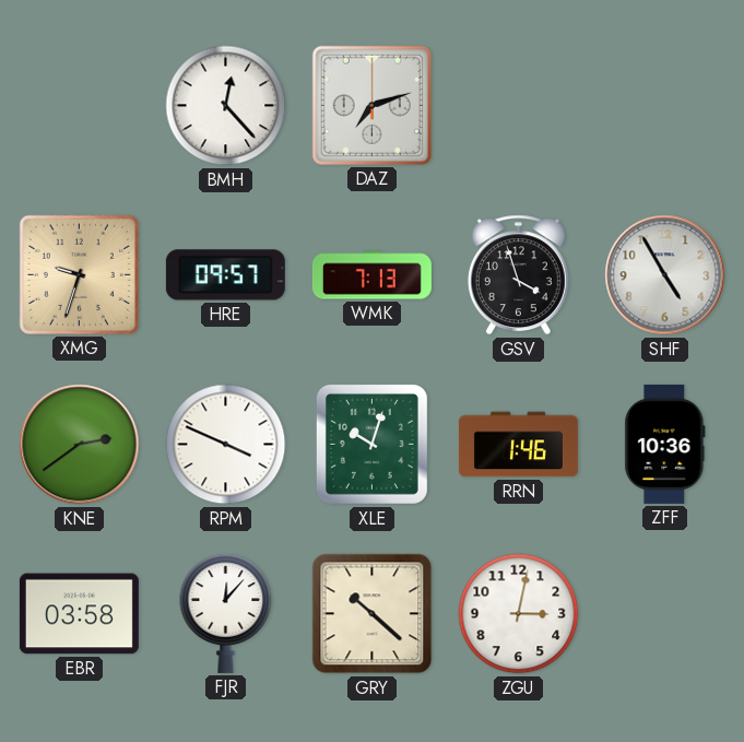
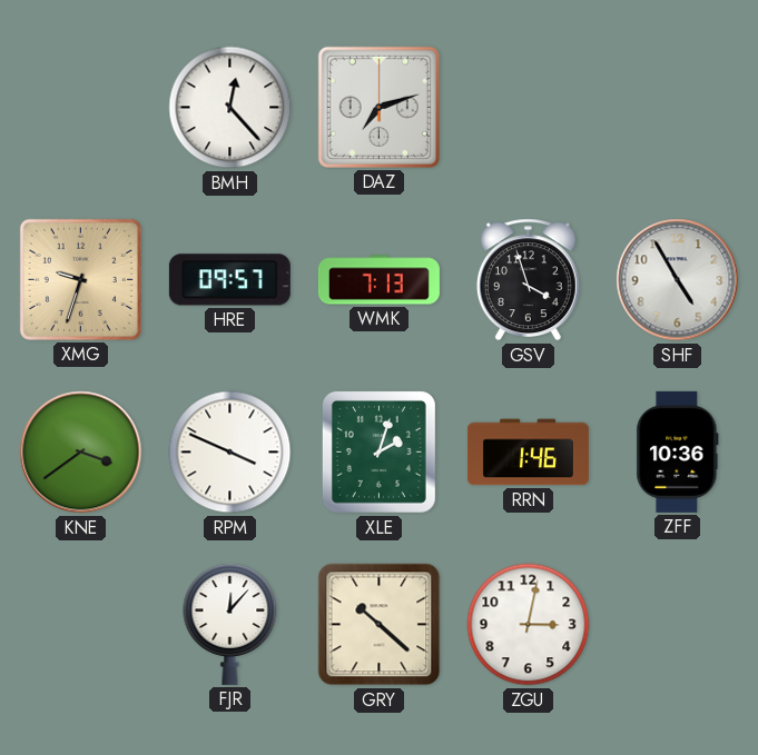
KNE: 2:39 -> 3:39 (81, 453)
XLE: 10:03 -> 2:03 (378, 451)
EBR: 03:58 -> none (79, 614)
